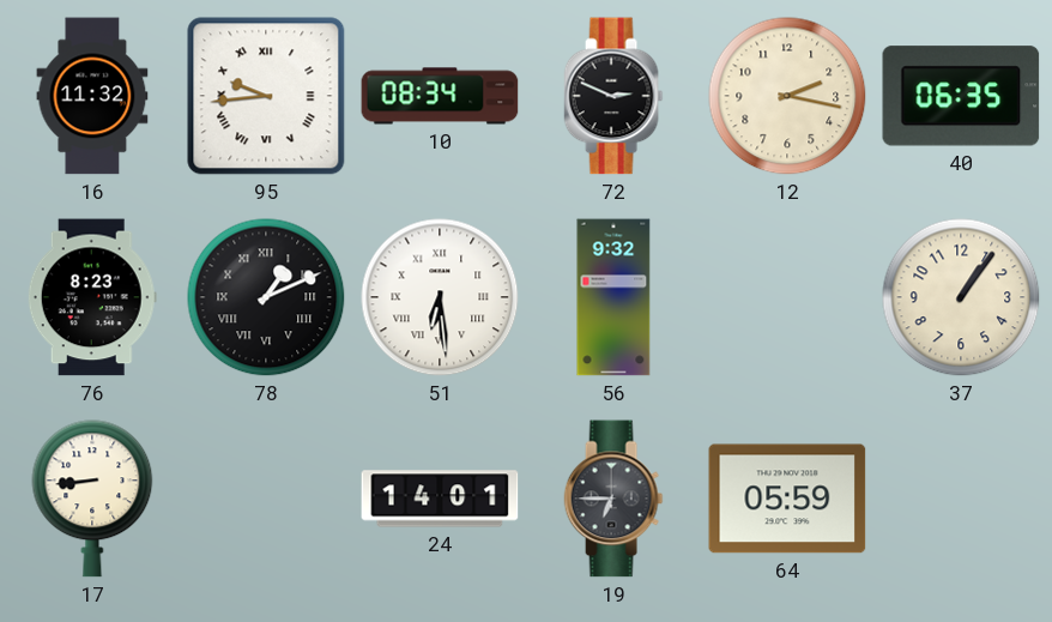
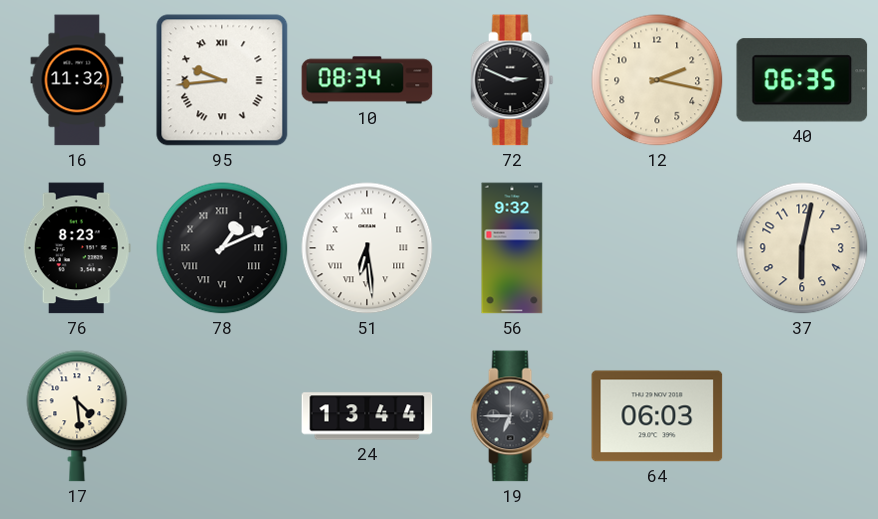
37: 1:06 -> 6:02 (802, 248)
17: 8:44 -> 4:29 (77, 416)
24: 14:01 -> 13:44 (367, 416)
64: 05:59 -> 06:03 (657, 416)
